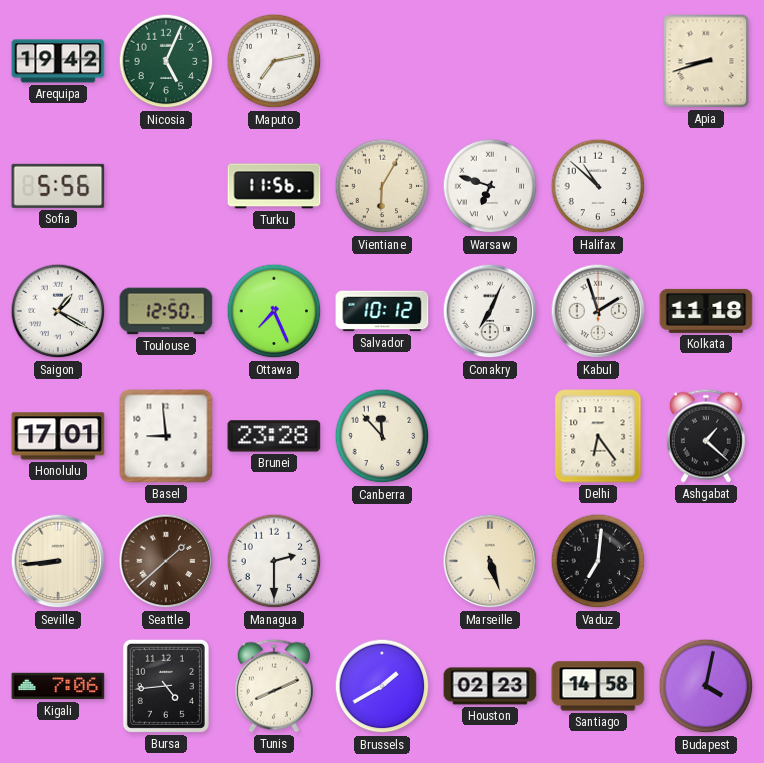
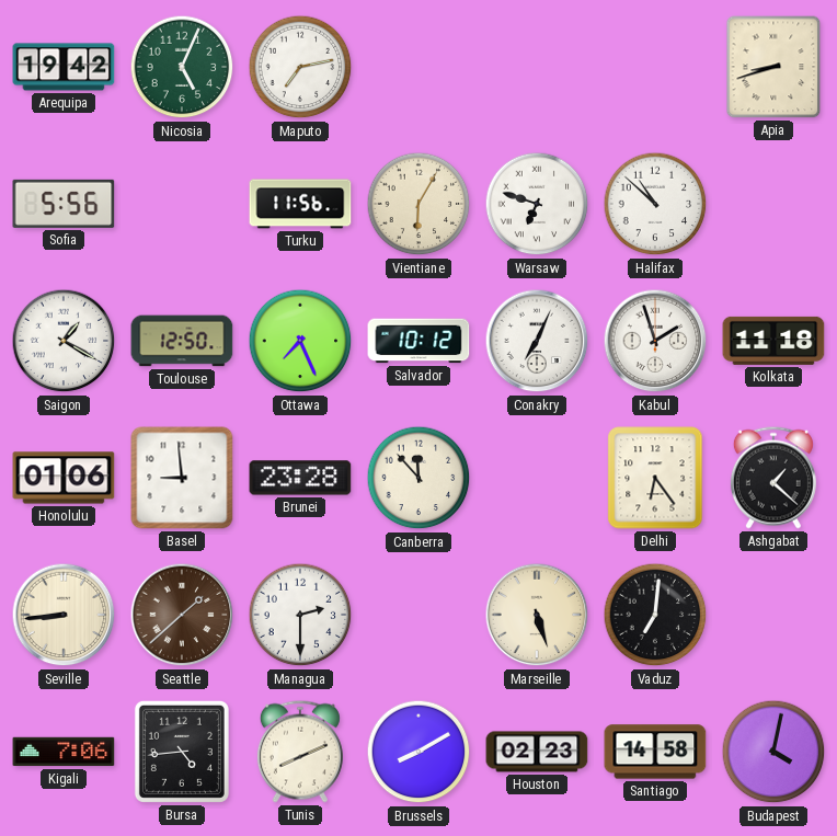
Honolulu: 17:01 -> 01:06 (64, 478)
Brussels: 1:40 -> 8:10 (418, 752)
